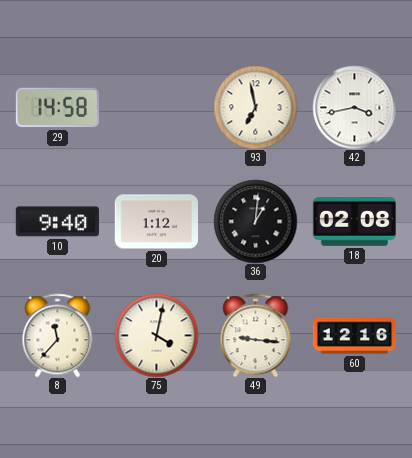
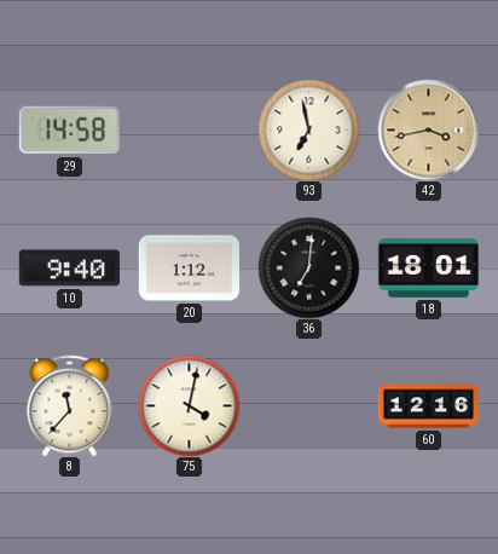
42 dial: white -> champagne (428, 129)
36: 1:01 -> 7:01 (308, 267)
18: 02:08 -> 18:01 (428, 269)
49: 9:16 -> none (256, 335)
